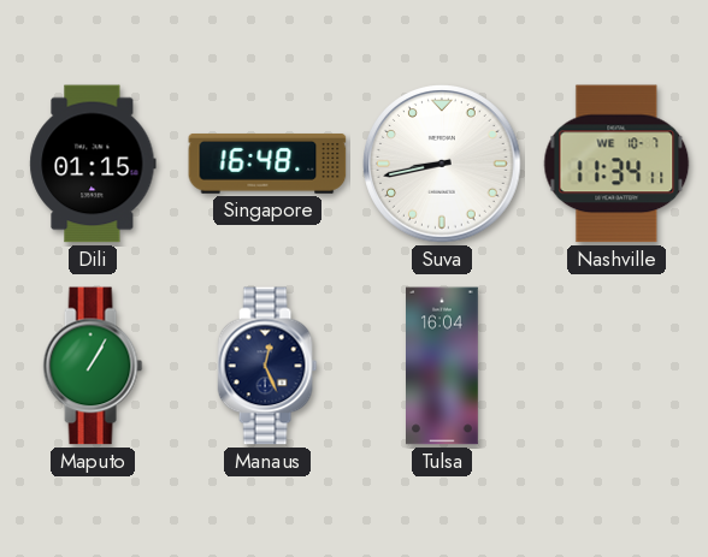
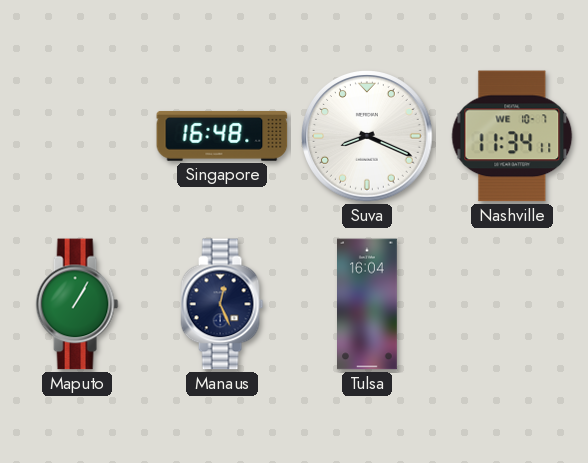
Dili: 01:15 -> none (93, 164)
Suva: 8:43 -> 8:19 (367, 136)
